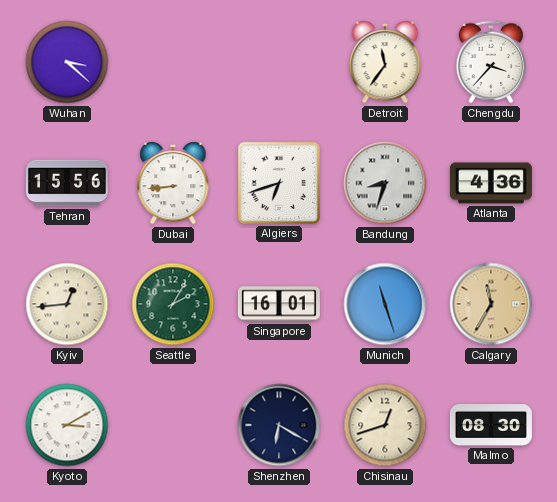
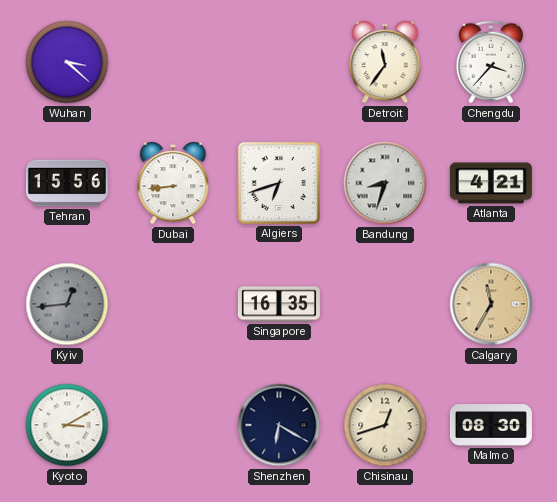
Atlanta: 4:36 -> 4:21 (491, 183)
Kyiv dial: cream -> grey (67, 304)
Seattle: 2:05 -> none (173, 304)
Singapore: 16:01 -> 16:35 (279, 304)
Munich: 11:27 -> none (385, 304)
